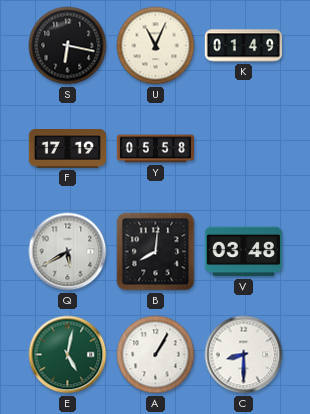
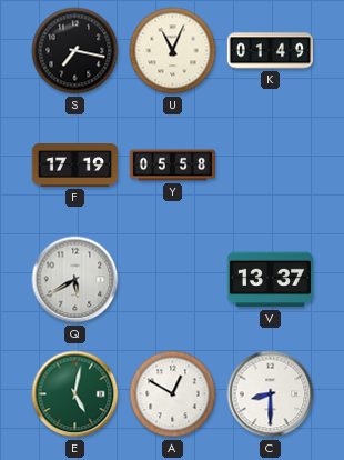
S: 6:17 -> 7:17 (75, 51)
B: 8:01 -> none (156, 252)
V: 03:48 -> 13:37 (270, 280)
A: 1:05 -> 12:50 (173, 394)
